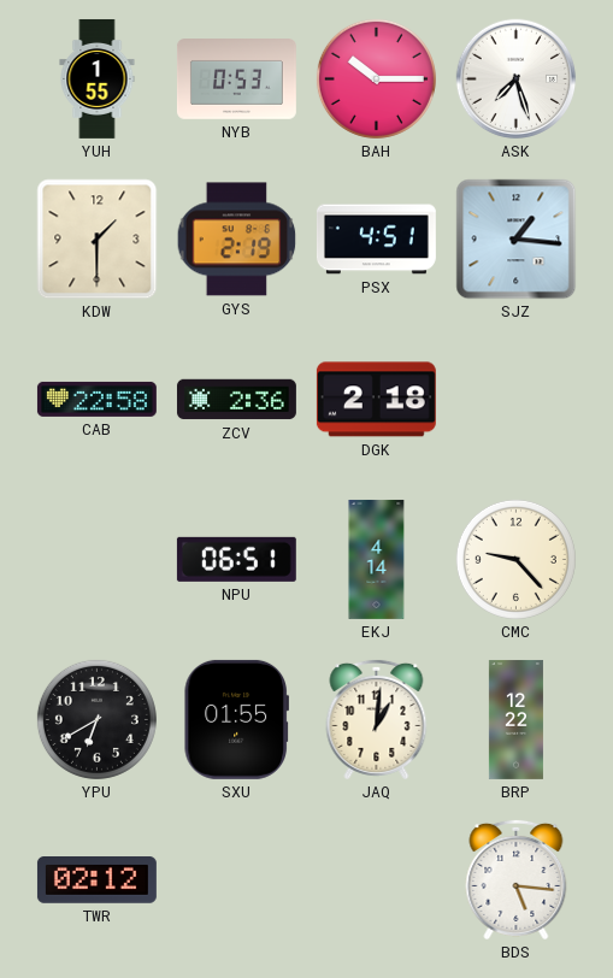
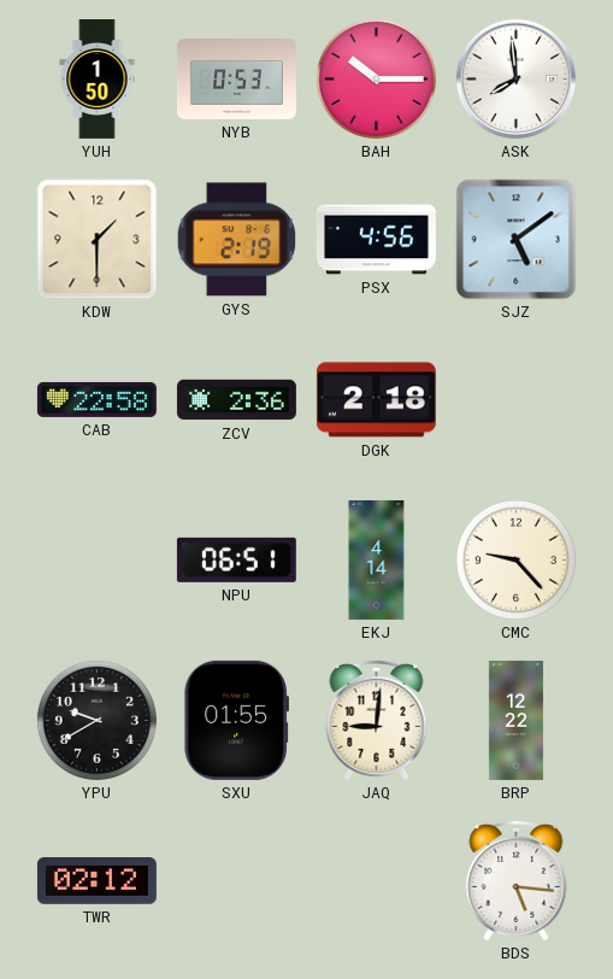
YUH: 1:55 -> 1:50 (98, 78)
ASK: 7:27 -> 7:59 (517, 80)
PSX: 4:51 -> 4:56 (376, 240)
SJZ: 1:16 -> 5:09 (517, 240)
YPU: 6:40 -> 9:40 (96, 720)
JAQ: 1:01 -> 9:01 (377, 720)
